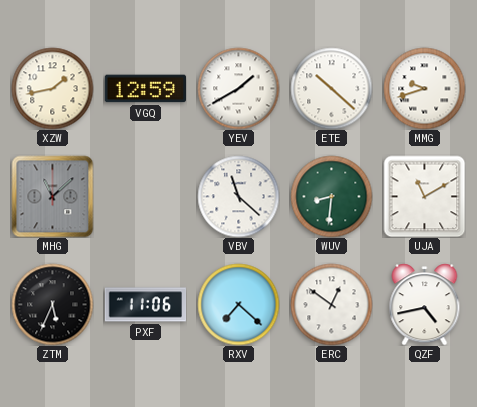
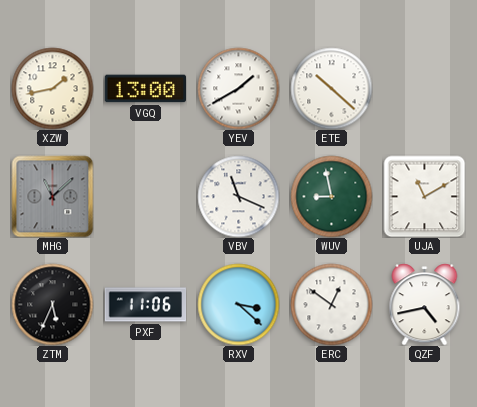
VGQ: 12:59 -> 13:00 (145, 89)
MMG: 9:42 -> none (424, 88)
VBV: 11:22 -> 11:19 (238, 196)
WUV: 8:31 -> 8:58 (331, 196)
RXV: 7:22 -> 3:22 (238, 304)
